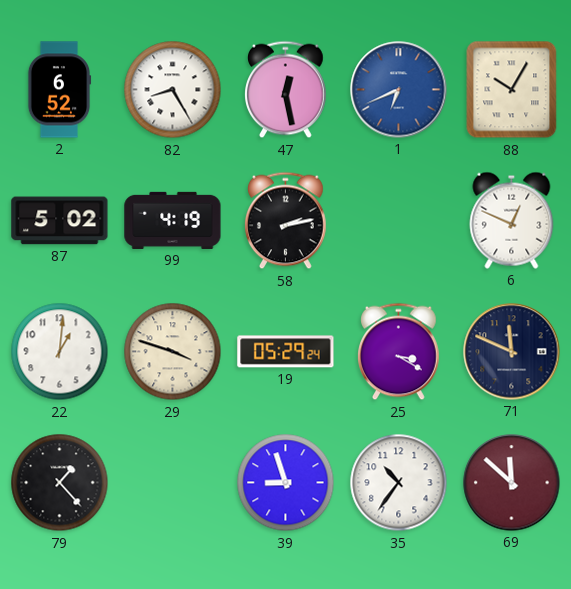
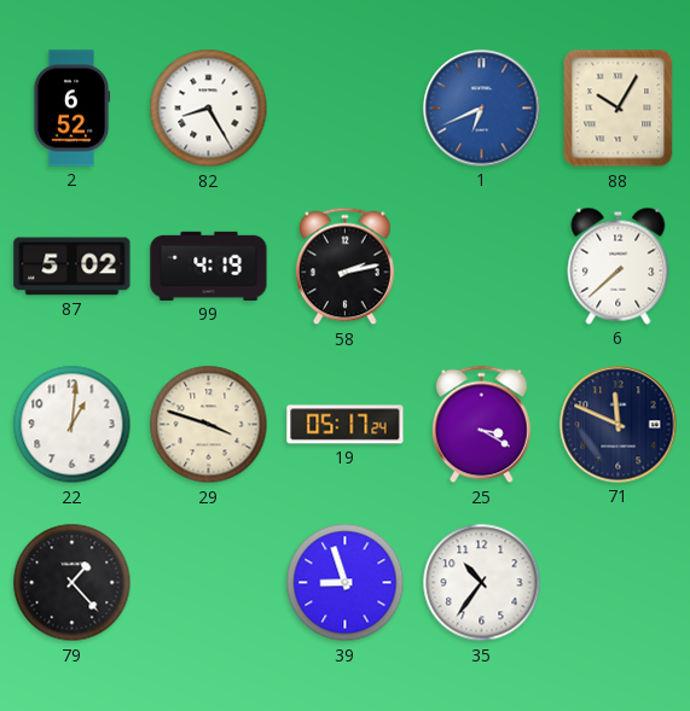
47: 12:28 -> none (286, 90)
6: 12:49 -> 7:38 (619, 266)
19: 05:29 -> 05:17 (346, 425)
69: 11:52 -> none (512, 483)
